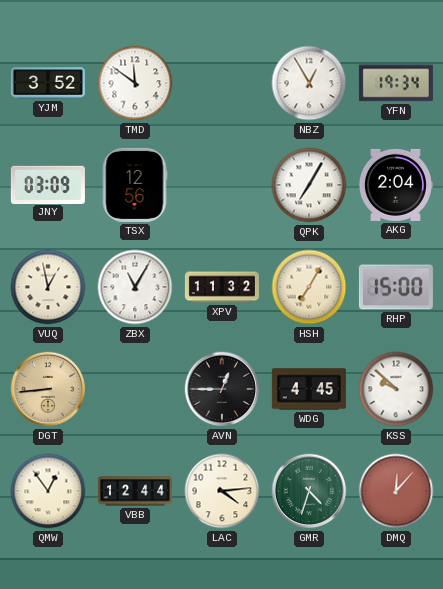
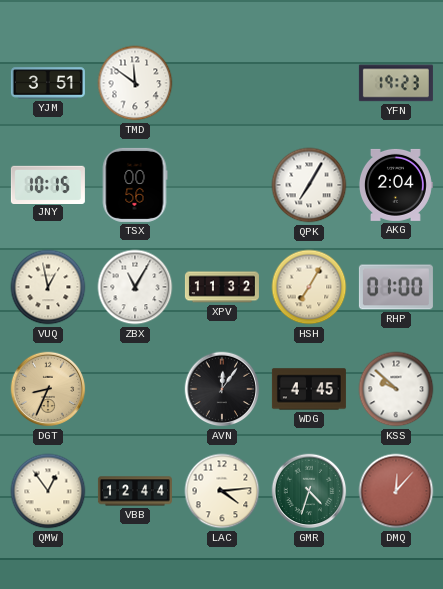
YJM: 3:52 -> 3:51 (48, 83)
NBZ: 12:55 -> none (309, 83)
YFN: 19:34 -> 19:23 (396, 83)
JNY: 03:09 -> 10:15 (48, 184)
TSX: 12:56 -> 00:56 (135, 185)
RHP: 15:00 -> 01:00 (396, 287)
DGT: 8:44 -> 8:34 (48, 389)
AVN: 12:45 -> 12:06 (222, 389)
